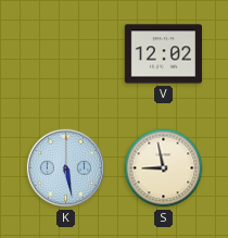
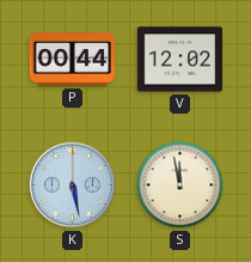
P: none -> 00:44 (72, 60)
S: 8:58 -> 11:58 (180, 185)
